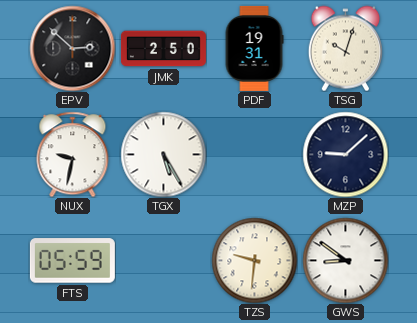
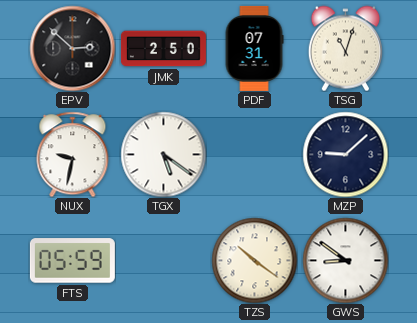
PDF: 19:31 -> 07:31 (254, 48)
TSG: 10:03 -> 11:03 (345, 48)
TGX: 5:25 -> 5:21 (163, 154)
TZS: 9:31 -> 10:21 (254, 260)
